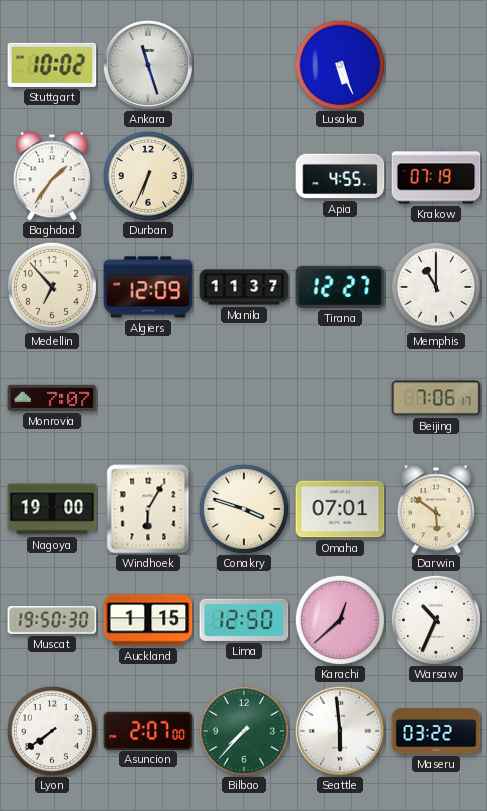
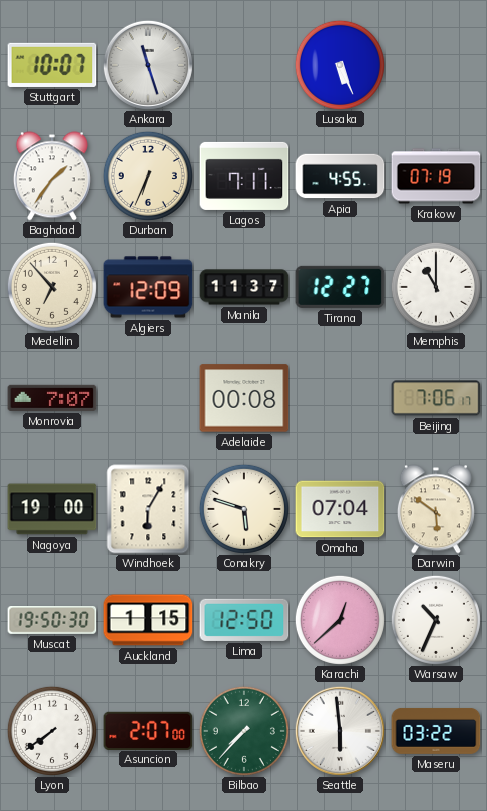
Stuttgart: 10:02 -> 10:07 (52, 65)
Lagos: none -> 7:11 (244, 176)
Adelaide: none -> 00:08 (244, 398)
Conakry: 3:48 -> 5:48 (244, 509)
Omaha: 07:01 -> 07:04 (340, 509)
